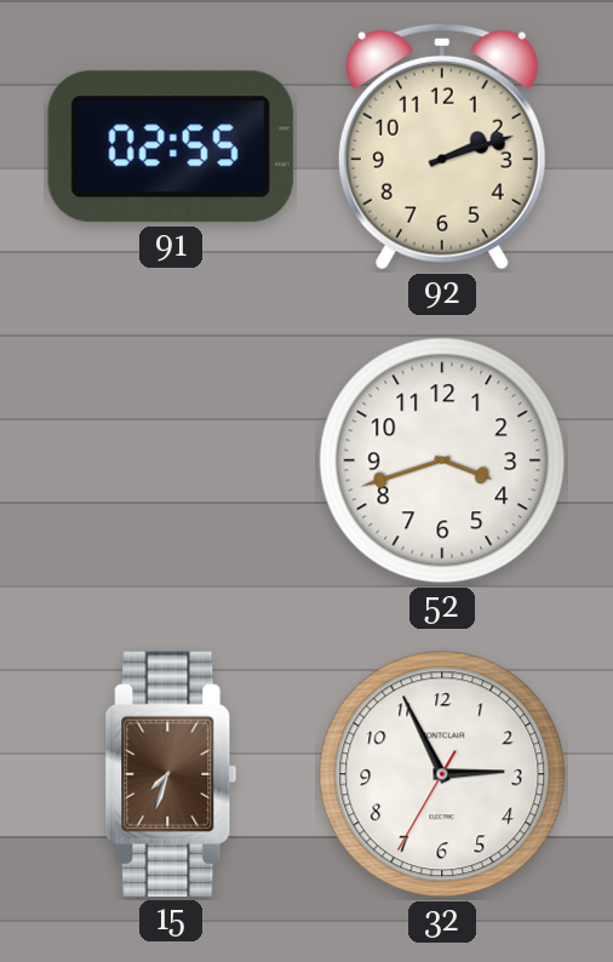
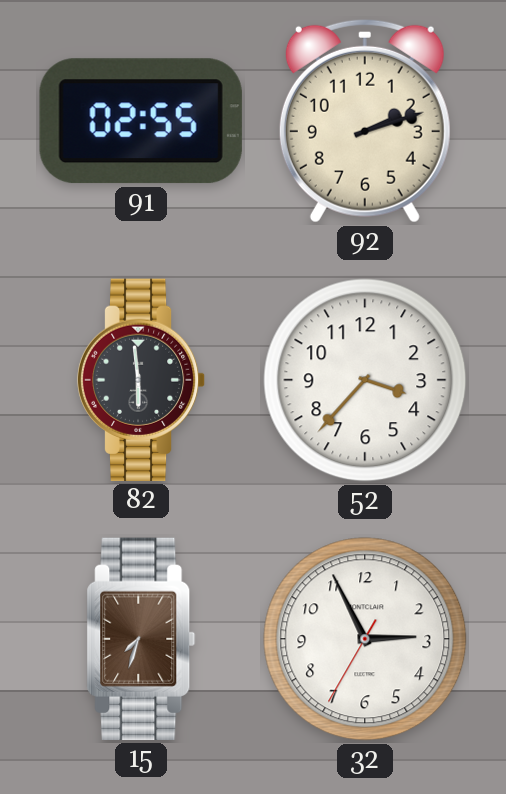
82: none -> 5:59 (141, 380)
52: 3:42 -> 3:37 (365, 380)
